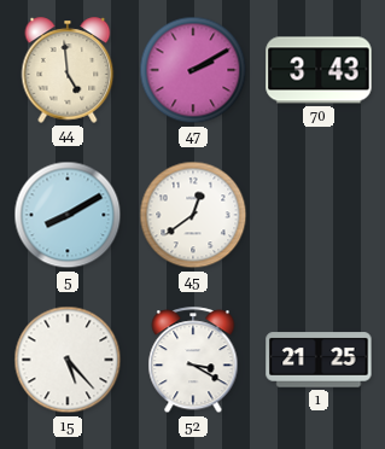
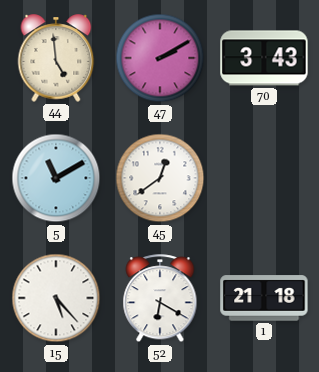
5: 8:10 -> 11:10 (56, 178)
52: 3:20 -> 6:20 (160, 299)
1: 21:25 -> 21:18 (264, 298)
